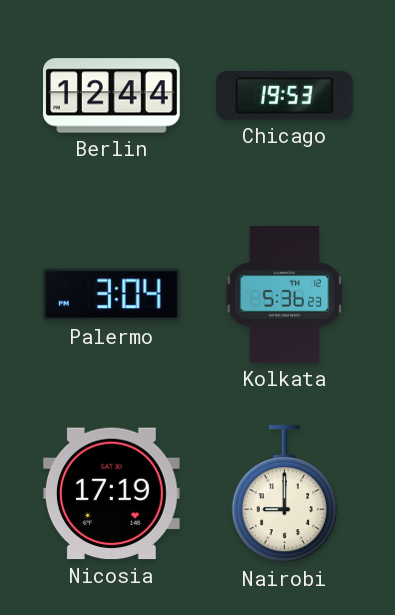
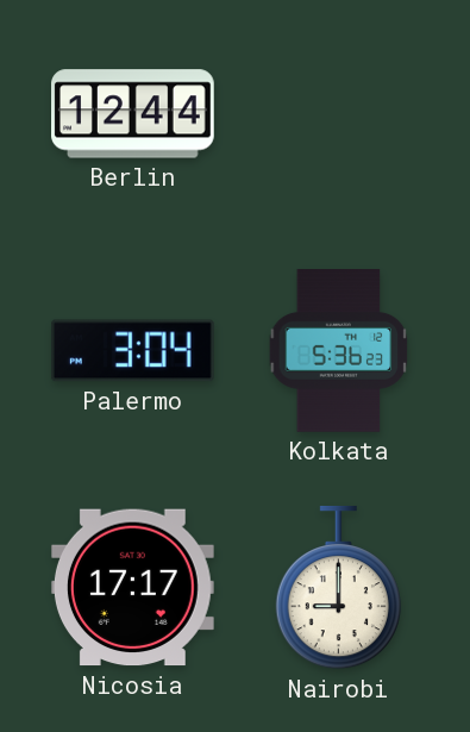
Chicago: 19:53 -> none (284, 95)
Nicosia: 17:19 -> 17:17 (132, 588)
